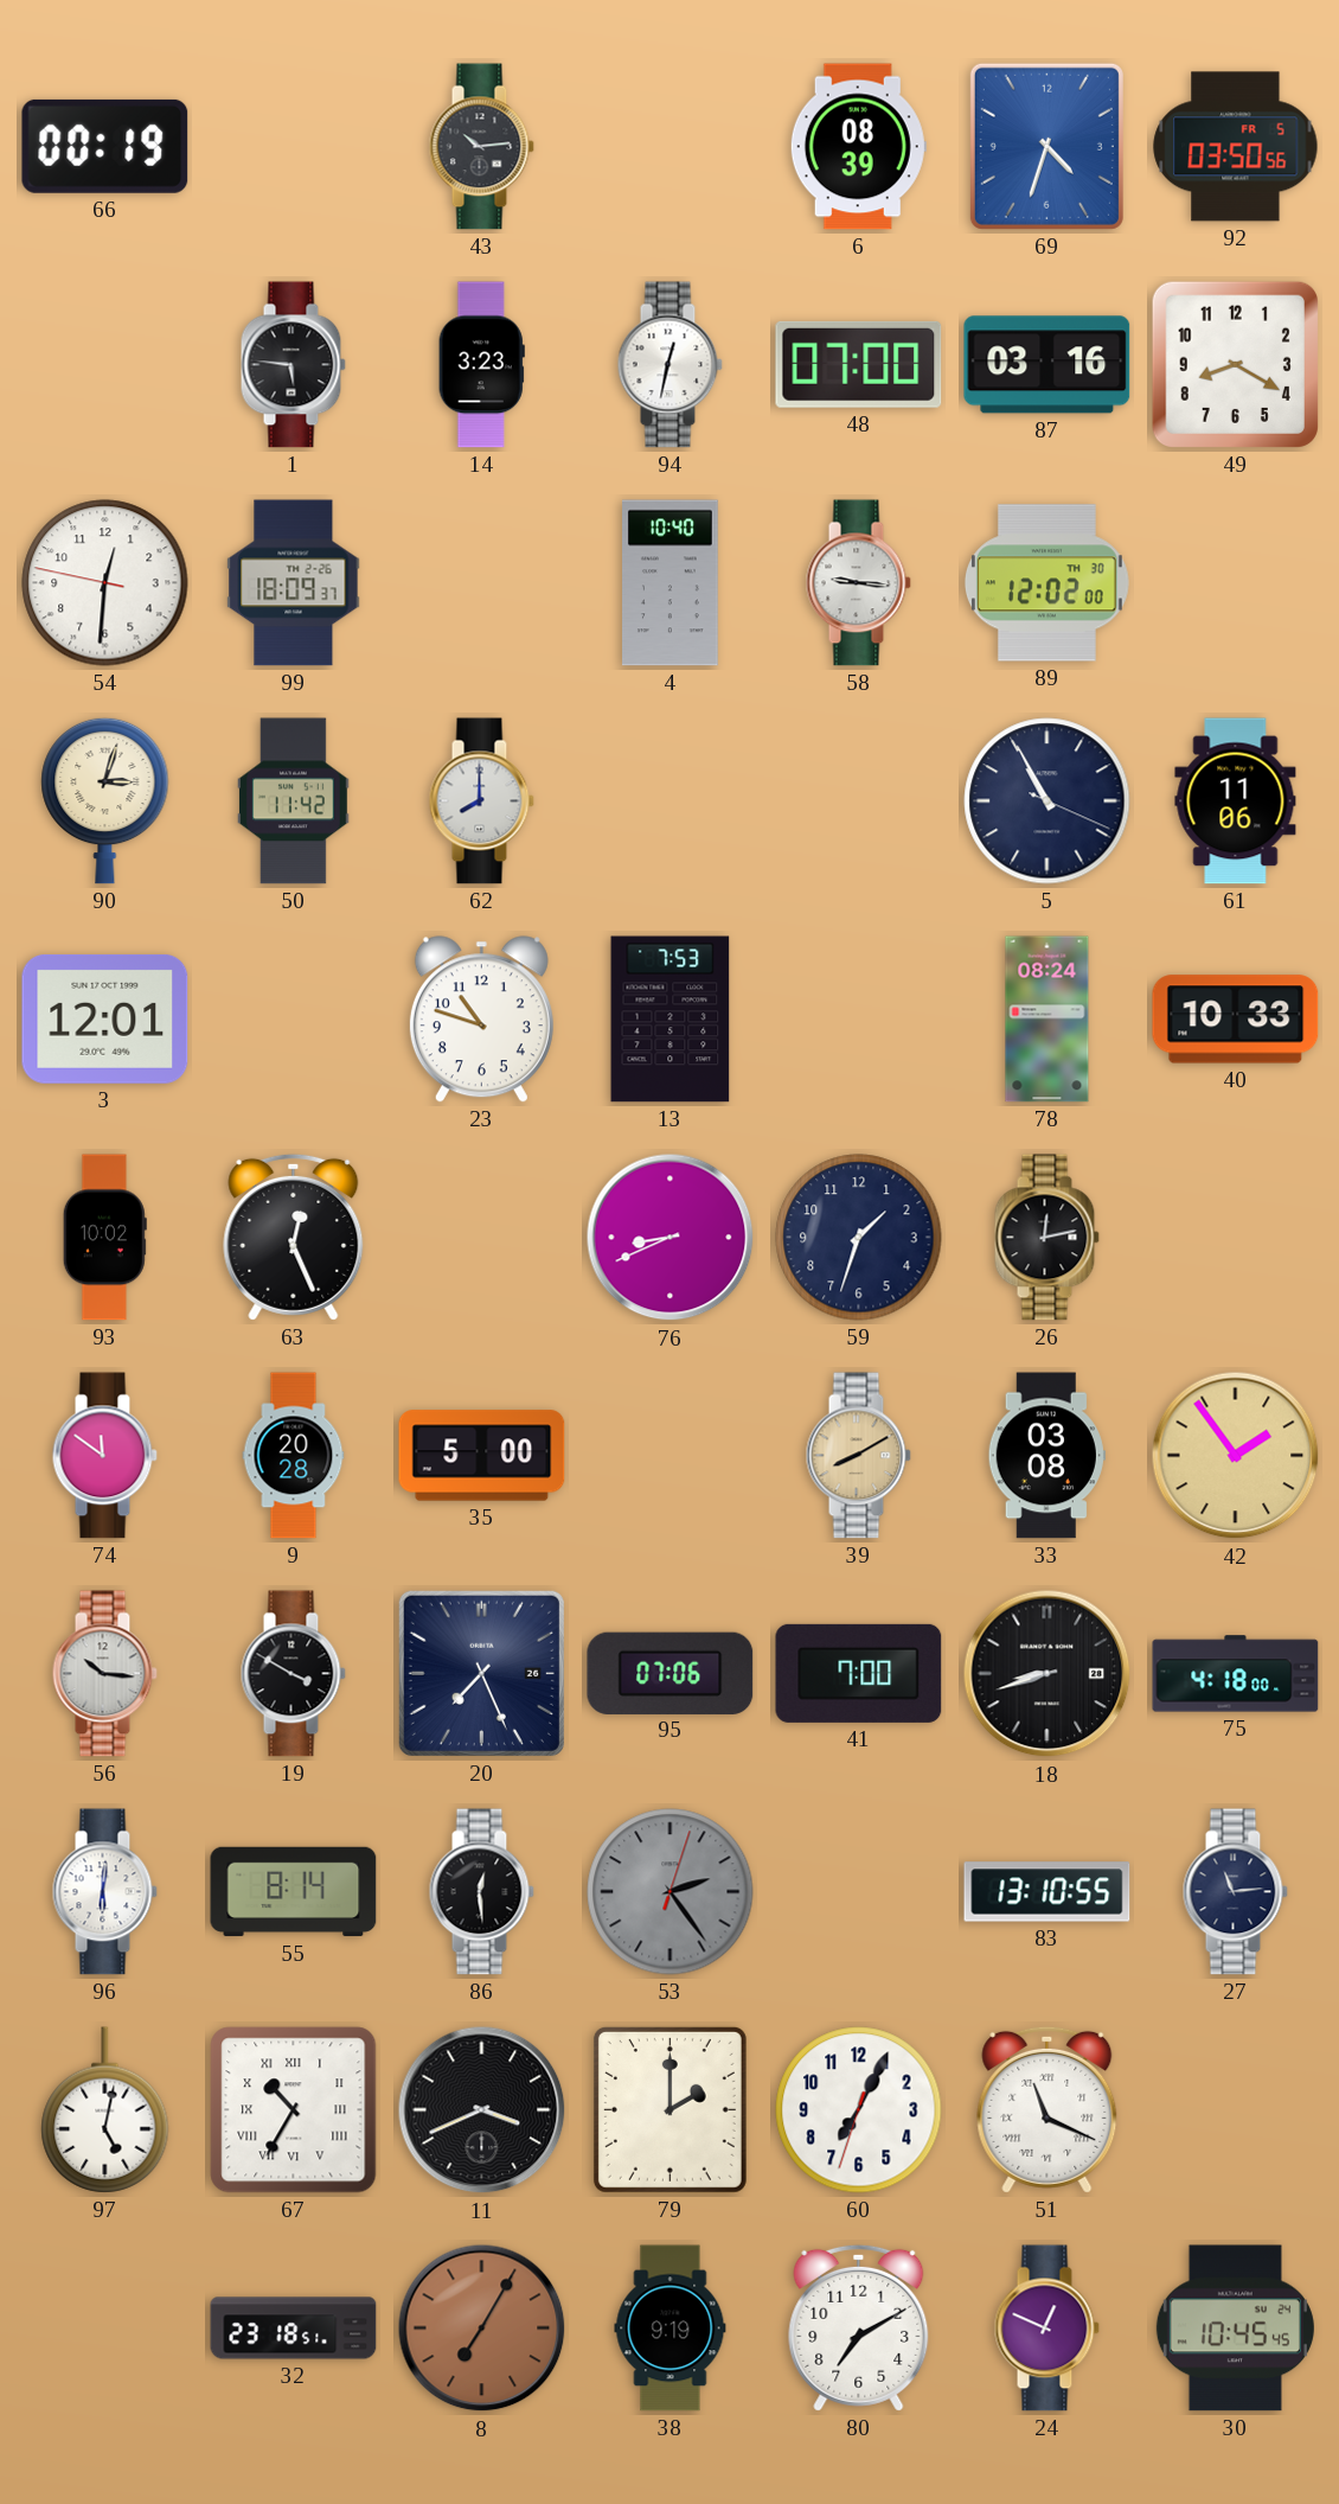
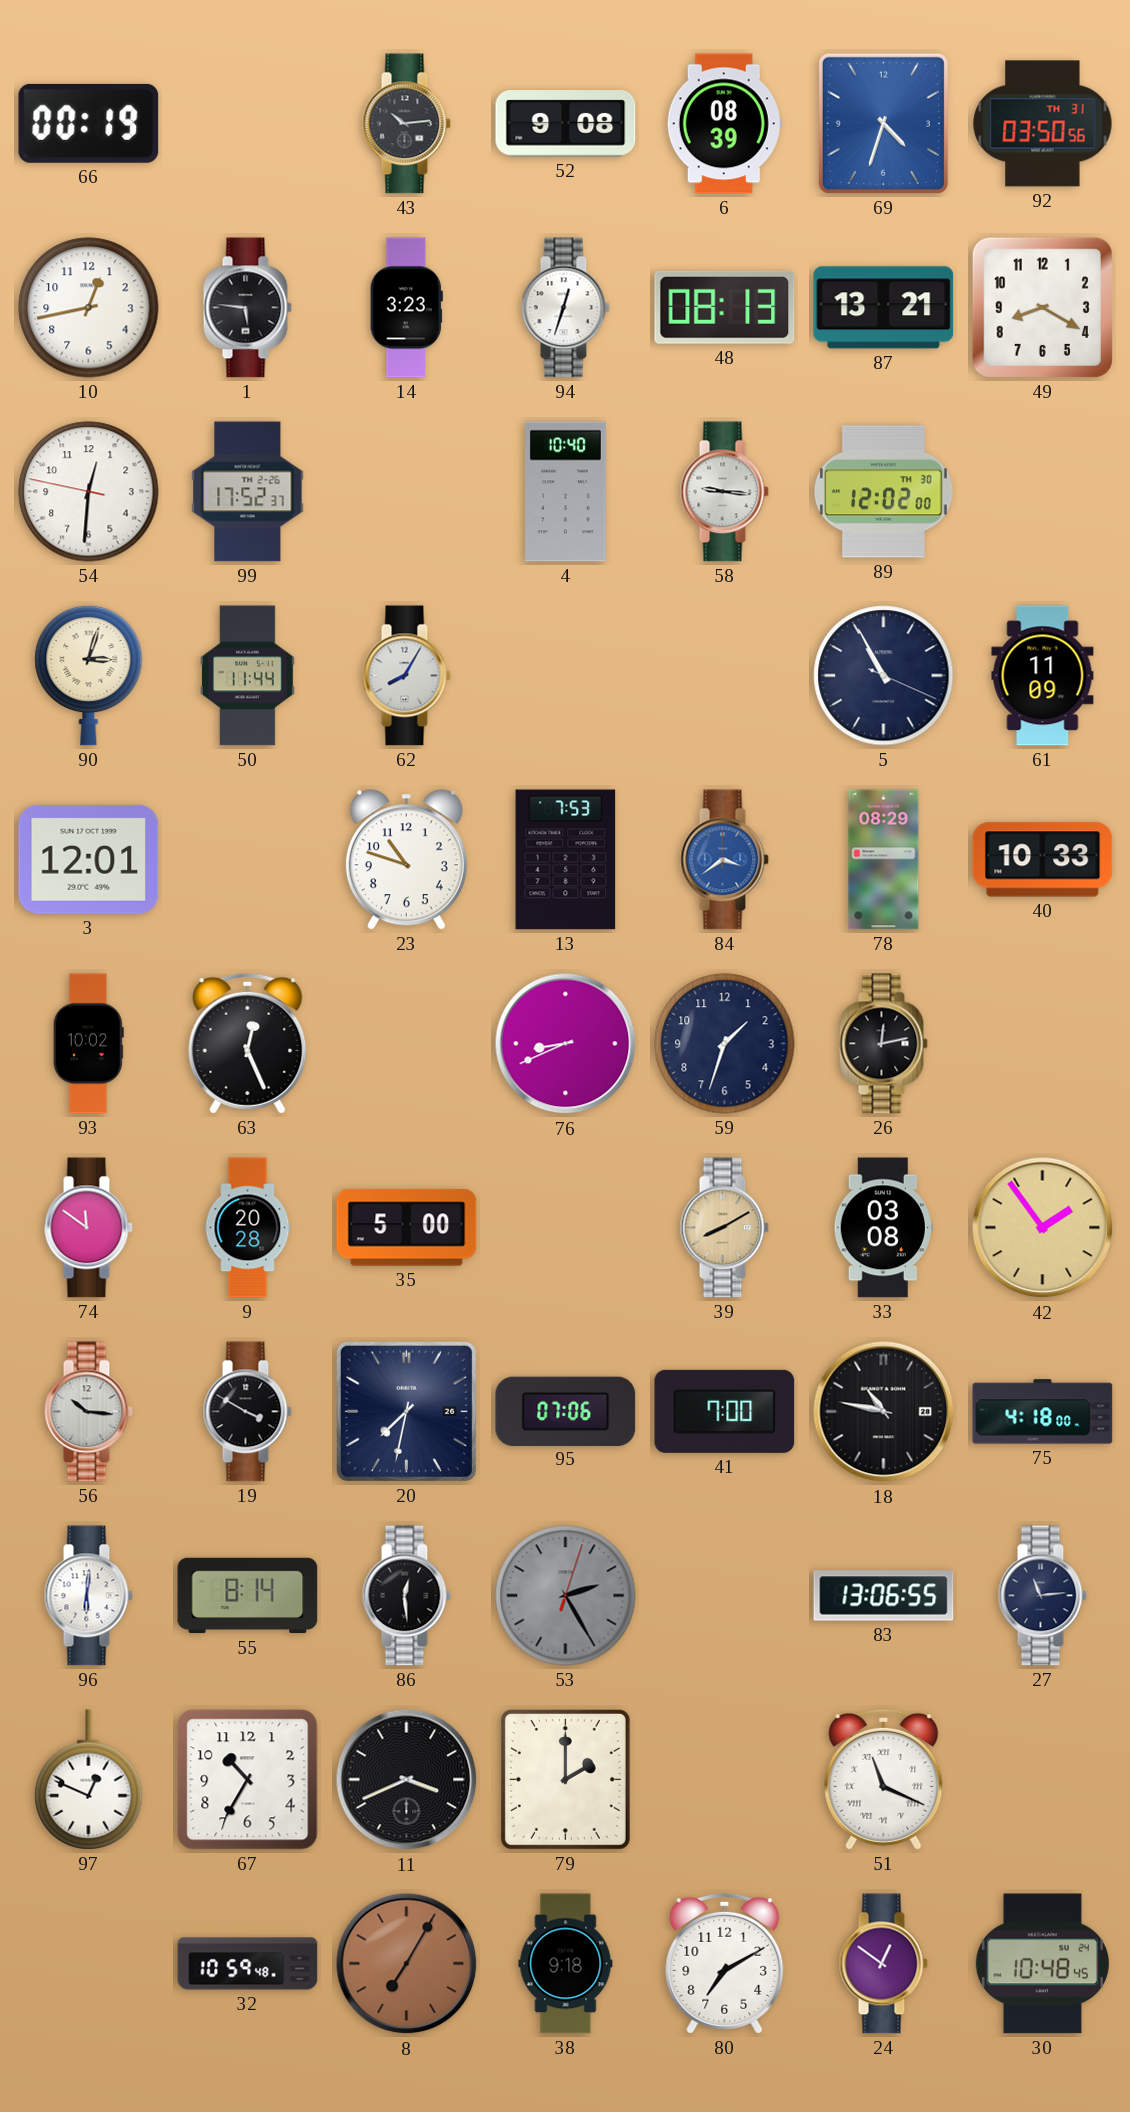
52: none -> 9:08 (566, 124)
92 date: FR 5 -> TH 31 (1043, 124)
10: none -> 12:43 (89, 308)
94: 12:32 -> 12:33 (565, 308)
48: 07:00 -> 08:13 (725, 307)
87: 03:16 -> 13:21 (884, 308)
99: 18:09 -> 17:52 (248, 492)
50: 11:42 -> 11:44 (248, 676)
62: 8:00 -> 8:05 (406, 676)
61: 11:06 -> 11:09 (1043, 676)
84: none -> 3:39 (724, 860)
78: 08:24 -> 08:29 (884, 860)
20: 7:26 -> 7:32 (406, 1411)
18: 8:42 -> 10:47 (884, 1412)
53: 2:24 -> 2:25 (566, 1596)
83: 13:10 -> 13:06 (884, 1596)
97: 5:02 -> 12:49 (89, 1780)
67 numerals: Roman -> Arabic (248, 1780)
60: 7:04 -> none (859, 2110)
32: 23:18 -> 10:59 (248, 1964)
38: 9:19 -> 9:18 (566, 1964)
24: 12:49 -> 12:51 (883, 1964)
30: 10:45 -> 10:48 (1042, 1964)
